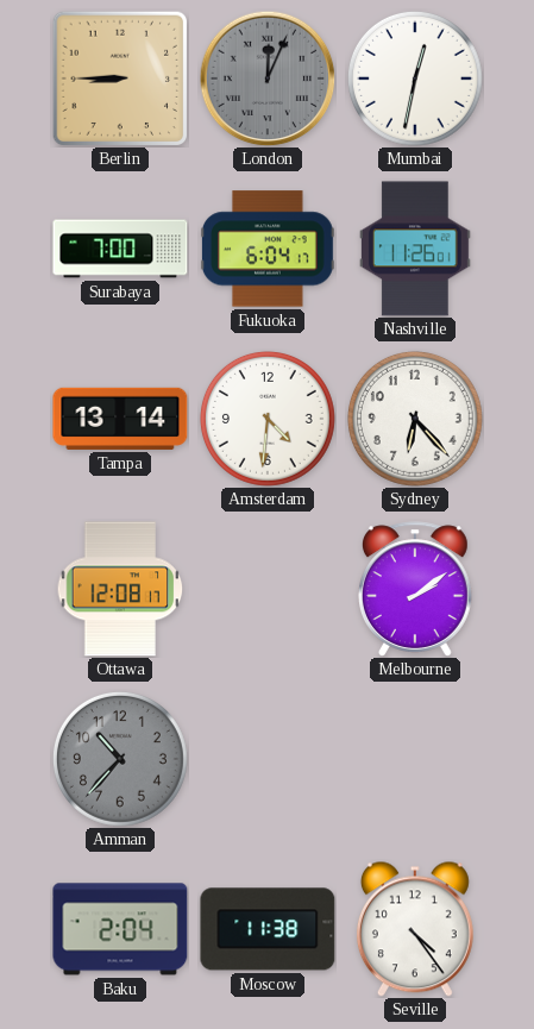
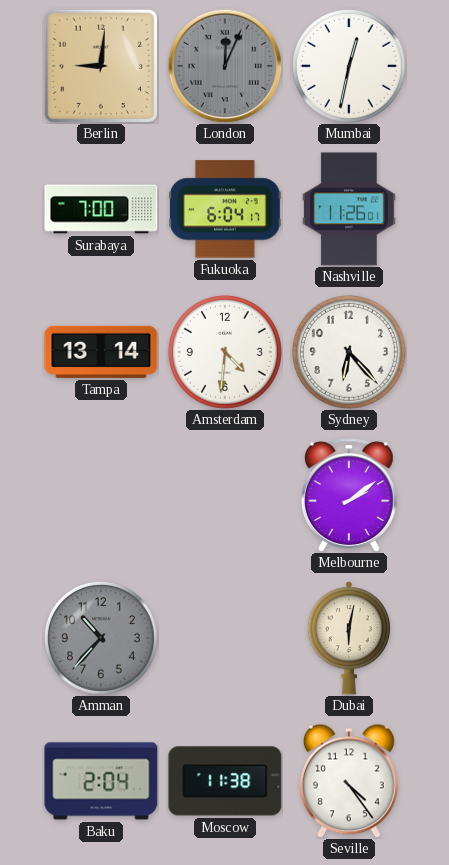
Berlin: 8:45 -> 9:01 (100, 65)
Ottawa: 12:08 -> none (120, 589)
Dubai: none -> 6:02 (349, 638)
